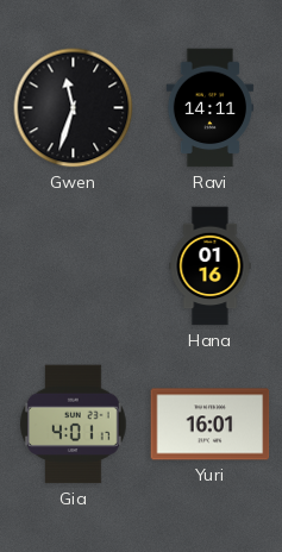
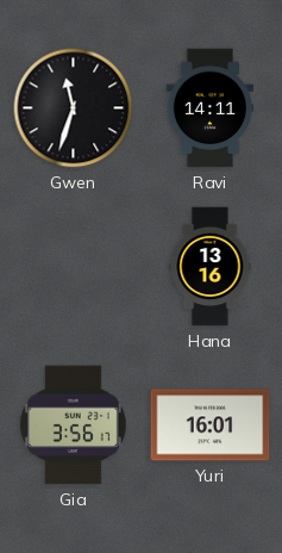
Hana: 01:16 -> 13:16 (211, 267)
Gia: 4:01 -> 3:56 (74, 425)
